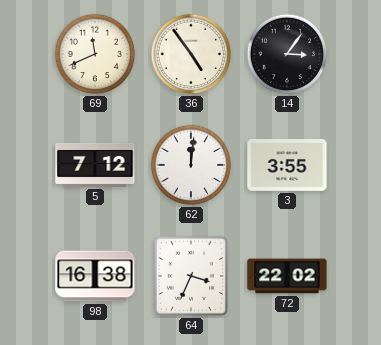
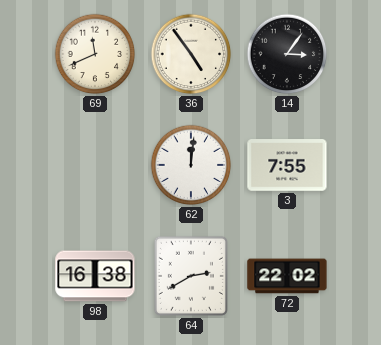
5: 7:12 -> none (95, 165)
3: 3:55 -> 7:55 (287, 165)
64: 3:34 -> 2:40 (191, 276)
